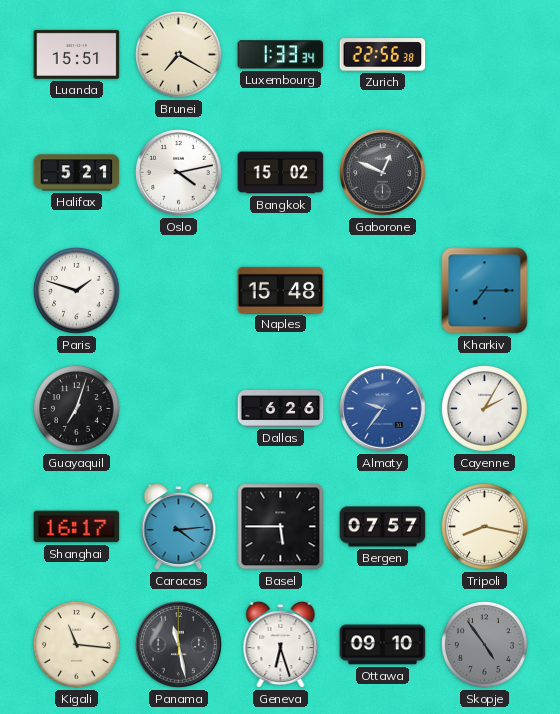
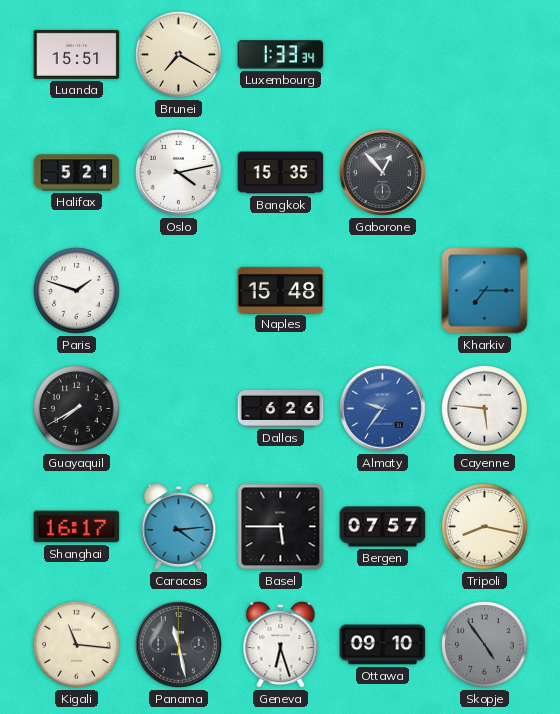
Zurich: 22:56 -> none (383, 55)
Bangkok: 15:02 -> 15:35 (281, 173)
Gaborone: 12:49 -> 12:53 (383, 173)
Guayaquil: 7:03 -> 7:40 (77, 409)
Cayenne: 2:05 -> 5:46 (485, 409)
